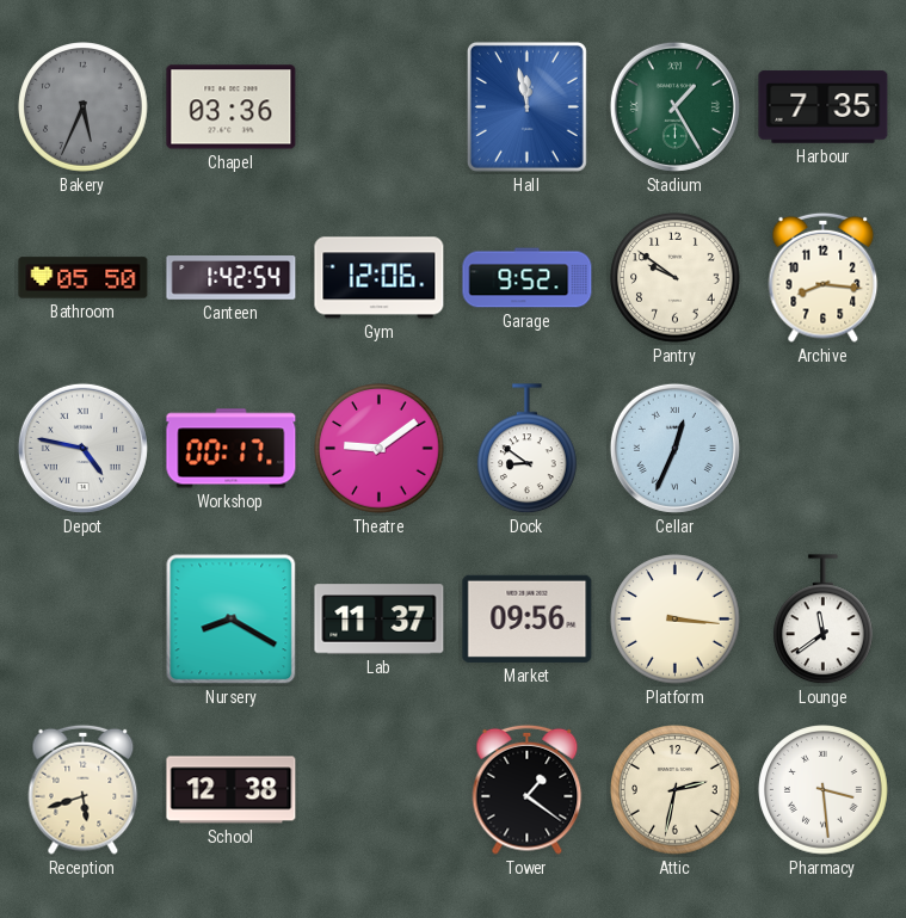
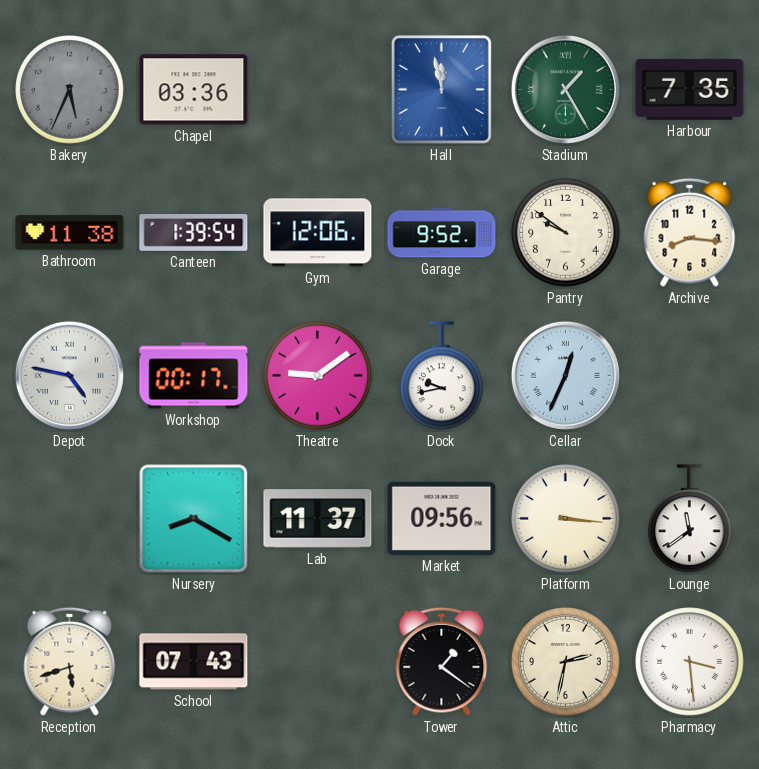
Bathroom: 05:50 -> 11:38 (70, 233)
Canteen: 1:42 -> 1:39 (194, 233)
Dock: 8:51 -> 9:43 (442, 376)
School: 12:38 -> 07:43 (194, 662)
